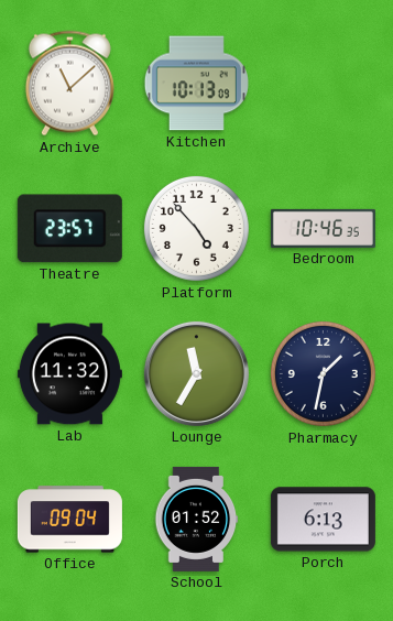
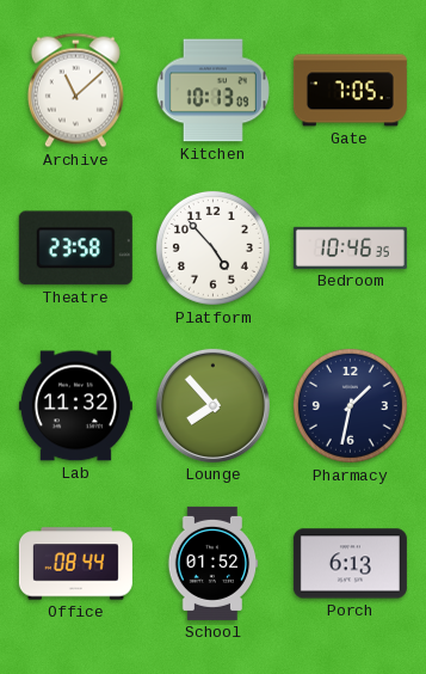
Gate: none -> 7:05 (350, 91)
Theatre: 23:57 -> 23:58 (75, 249)
Lounge: 11:35 -> 7:53 (212, 405)
Office: 09:04 -> 08:44 (75, 564)
